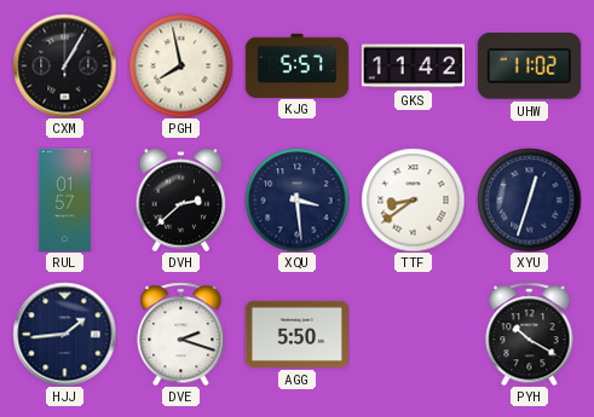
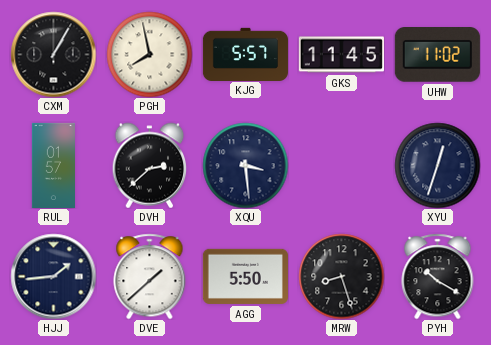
GKS: 11:42 -> 11:45 (341, 55)
TTF: 8:39 -> none (413, 199)
DVE: 2:18 -> 1:38 (150, 276)
MRW: none -> 8:27 (341, 276)
